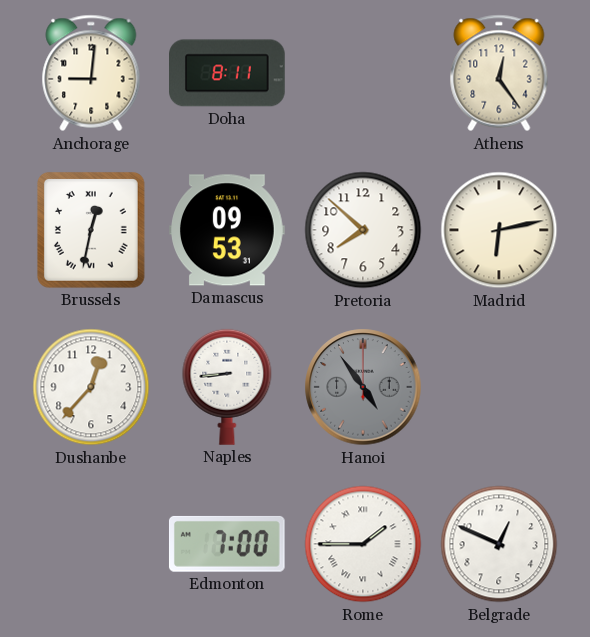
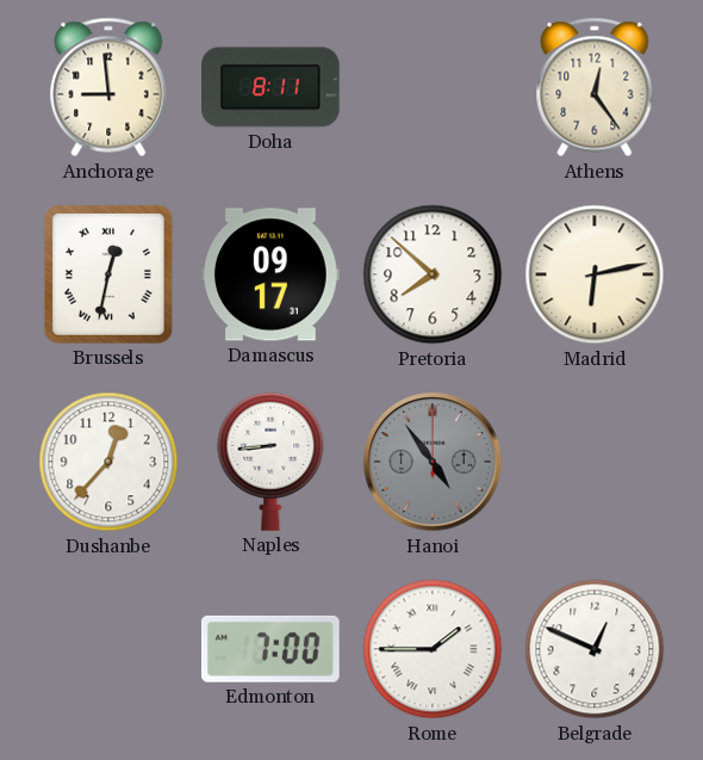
Anchorage: 9:01 -> 8:59 (108, 87)
Damascus: 09:53 -> 09:17 (272, 274)
